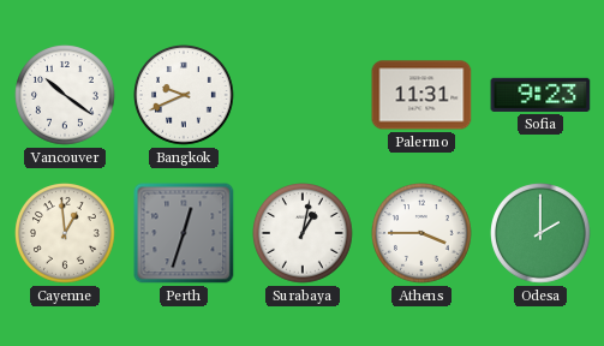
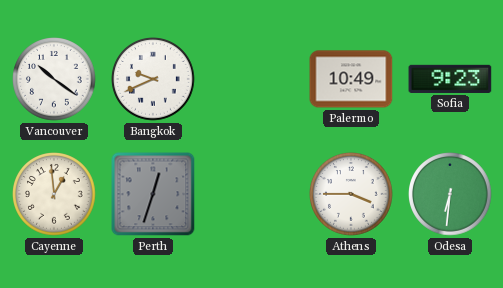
Palermo: 11:31 -> 10:49 (351, 79)
Surabaya: 1:02 -> none (304, 234)
Odesa: 2:00 -> 6:31 (451, 195)
